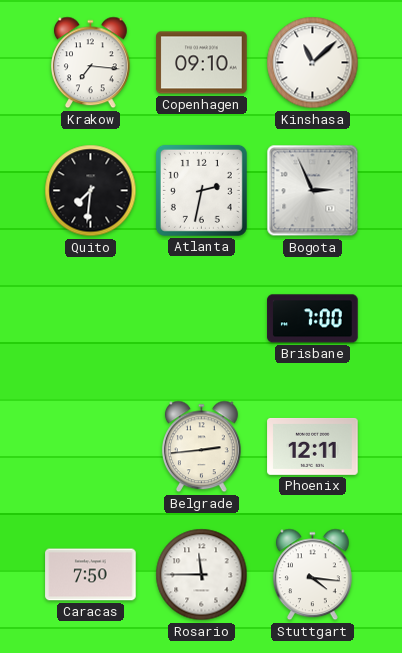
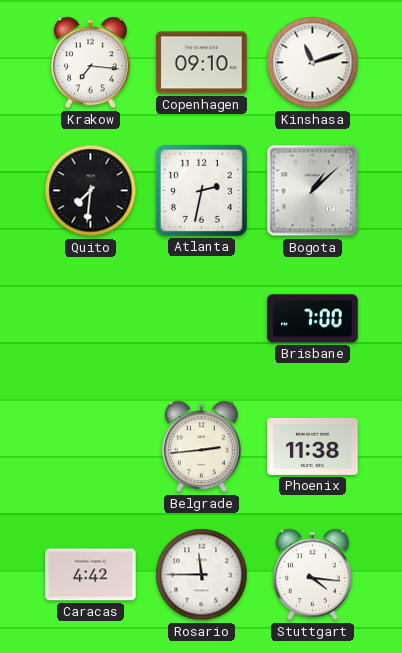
Kinshasa: 11:08 -> 11:12 (313, 63)
Bogota: 2:56 -> 1:08 (313, 191)
Phoenix: 12:11 -> 11:38 (313, 446)
Caracas: 7:50 -> 4:42 (91, 575)
